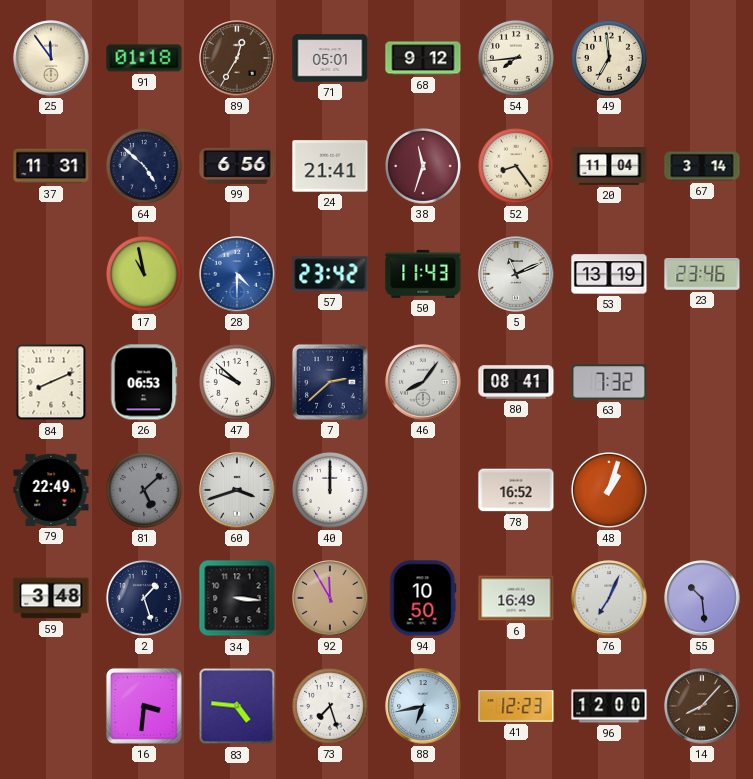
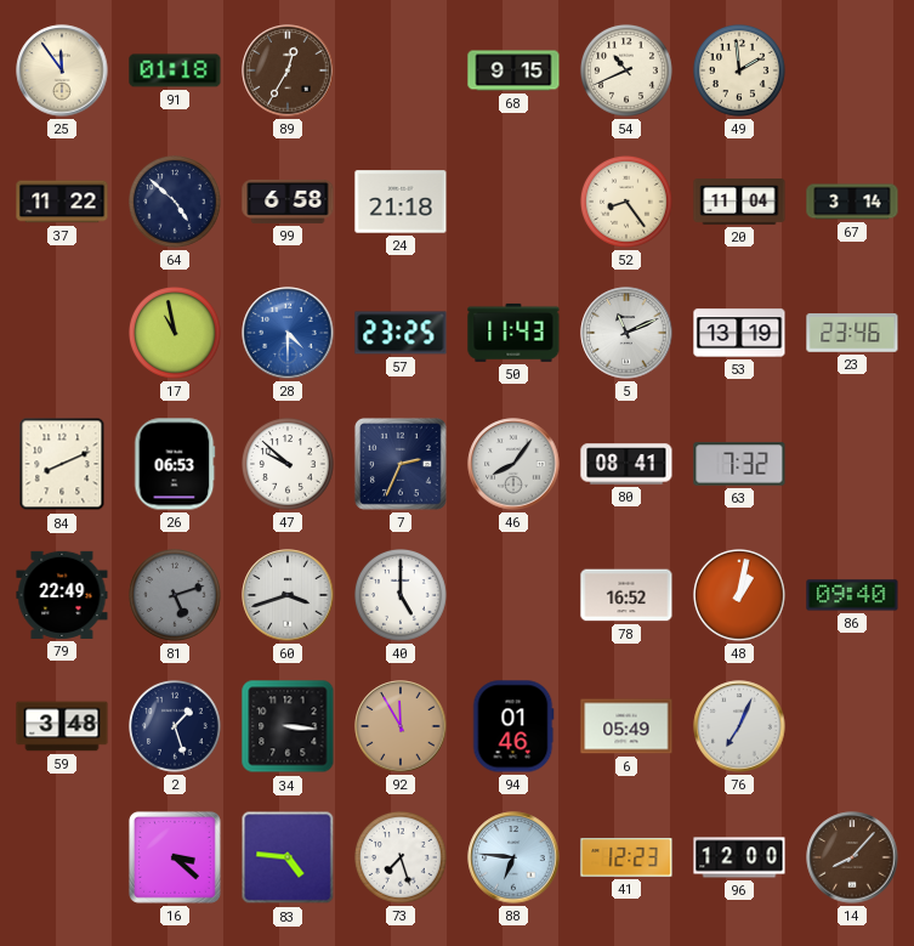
71: 05:01 -> none (330, 58)
68: 9:12 -> 9:15 (513, 70)
54: 7:44 -> 10:41 (628, 72)
49: 6:59 -> 1:59 (740, 72)
37: 11:31 -> 11:22 (62, 202)
99: 6:56 -> 6:58 (288, 202)
24: 21:41 -> 21:18 (401, 202)
38: 11:33 -> none (424, 167)
57: 23:42 -> 23:25 (401, 333)
7: 2:38 -> 2:34 (401, 464)
81: 5:08 -> 5:12 (176, 596)
40: 12:00 -> 5:00 (402, 596)
48: 1:03 -> 1:02 (740, 596)
86: none -> 09:40 (852, 595)
94: 10:50 -> 01:46 (513, 726)
6: 16:49 -> 05:49 (626, 726)
55: 10:29 -> none (702, 598)
16: 3:31 -> 3:22 (175, 857)
88: 6:43 -> 6:46 (513, 857)
